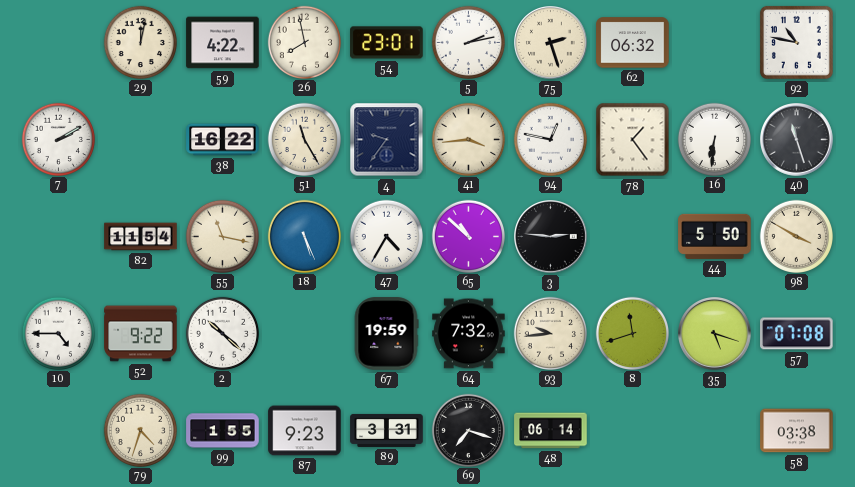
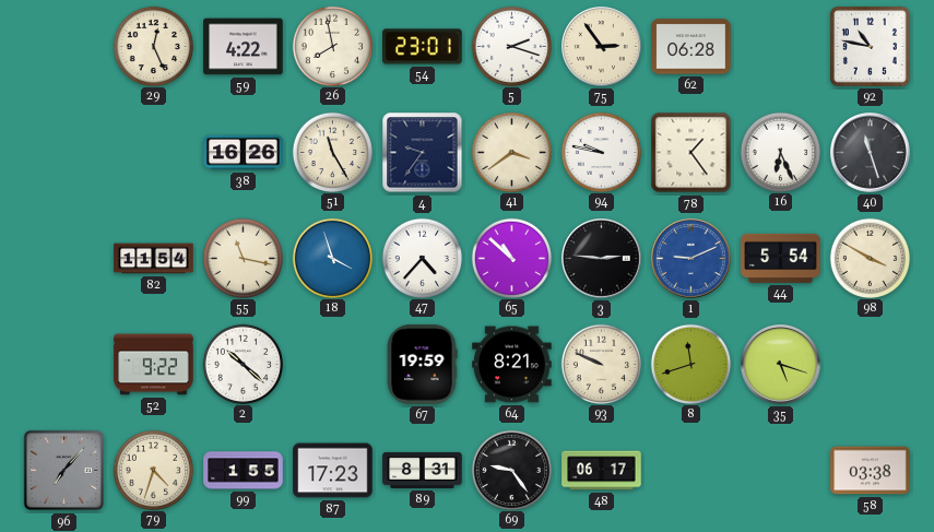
29: 12:02 -> 12:26 (154, 46)
5: 2:13 -> 2:18 (512, 46)
75: 2:27 -> 2:54 (602, 47)
62: 06:32 -> 06:28 (691, 47)
7: 2:10 -> none (59, 139)
38: 16:22 -> 16:26 (244, 153)
41: 3:44 -> 3:39 (512, 152)
94: 12:47 -> 9:47 (602, 152)
16: 6:31 -> 6:26 (781, 152)
18: 5:26 -> 3:57 (333, 258)
47: 4:35 -> 4:37 (423, 258)
1: none -> 9:11 (691, 259)
44: 5:50 -> 5:54 (781, 258)
10: 4:45 -> none (59, 333)
64: 7:32 -> 8:21 (512, 365)
93: 9:44 -> 9:49 (602, 364)
57: 07:08 -> none (797, 334)
96: none -> 7:07 (64, 471)
87: 9:23 -> 17:23 (333, 471)
89: 3:31 -> 8:31 (423, 470)
69: 7:18 -> 9:24 (512, 470)
48: 06:14 -> 06:17 (602, 471)
